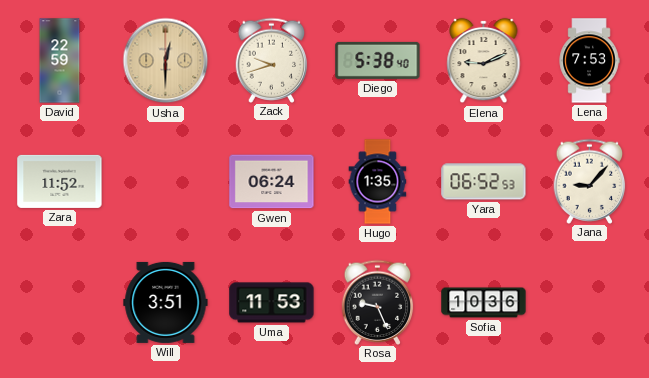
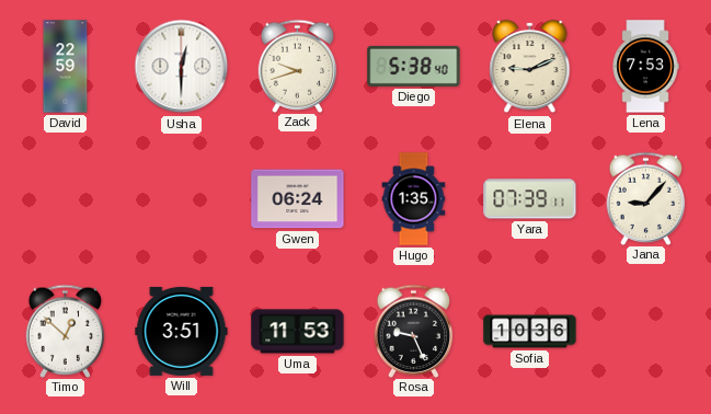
Usha dial: champagne -> white (182, 67)
Zara: 11:52 -> none (60, 181)
Yara: 06:52 -> 07:39 (530, 199)
Timo: none -> 12:52 (66, 331)
